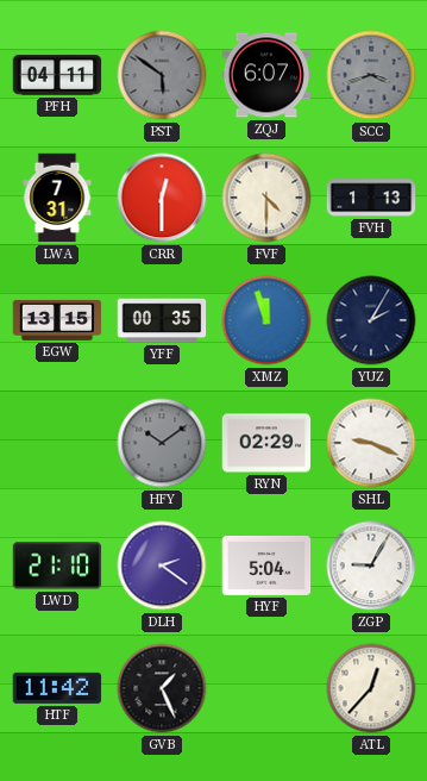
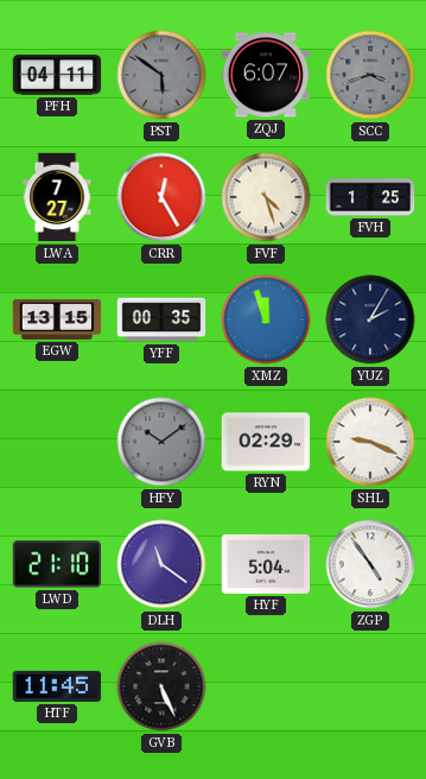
LWA: 7:31 -> 7:27 (57, 197)
CRR: 12:30 -> 12:25 (161, 197)
FVF: 4:30 -> 4:27 (266, 197)
FVH: 1:13 -> 1:25 (370, 197)
DLH: 2:21 -> 11:21 (161, 564)
ZGP: 9:05 -> 4:54 (370, 564)
HTF: 11:42 -> 11:45 (57, 686)
GVB: 1:26 -> 5:26 (161, 686)
ATL: 12:37 -> none (371, 688)
